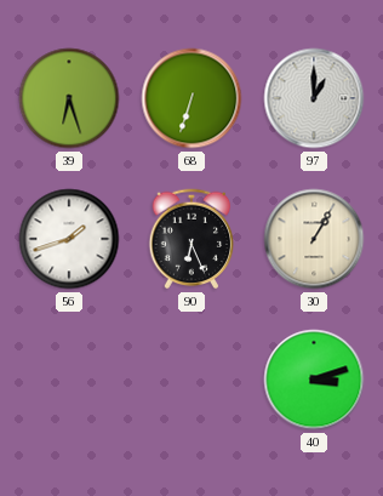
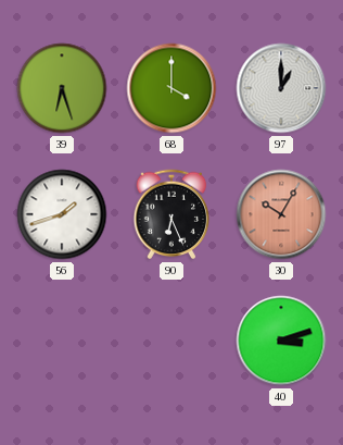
68: 6:33 -> 4:00 (171, 88)
30: 1:05 -> 10:05 (281, 214)
30 dial: cream -> salmon (281, 214)
